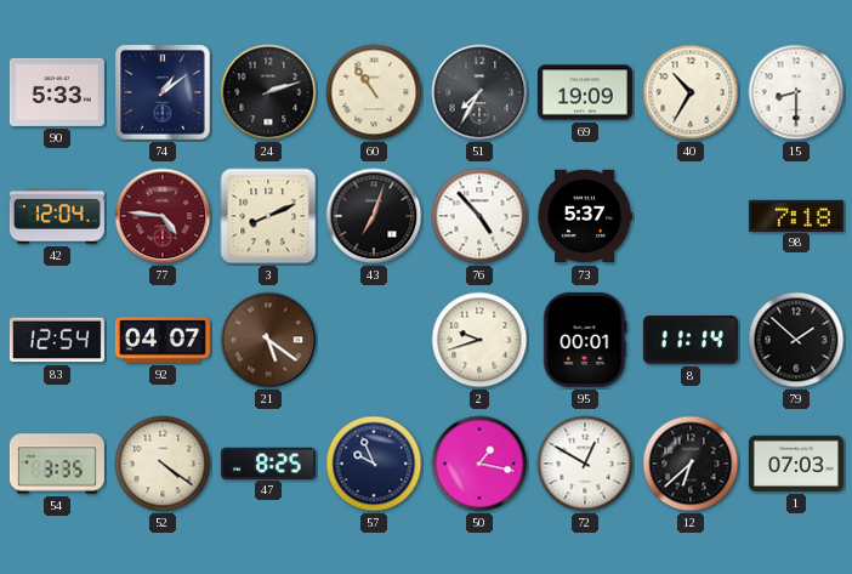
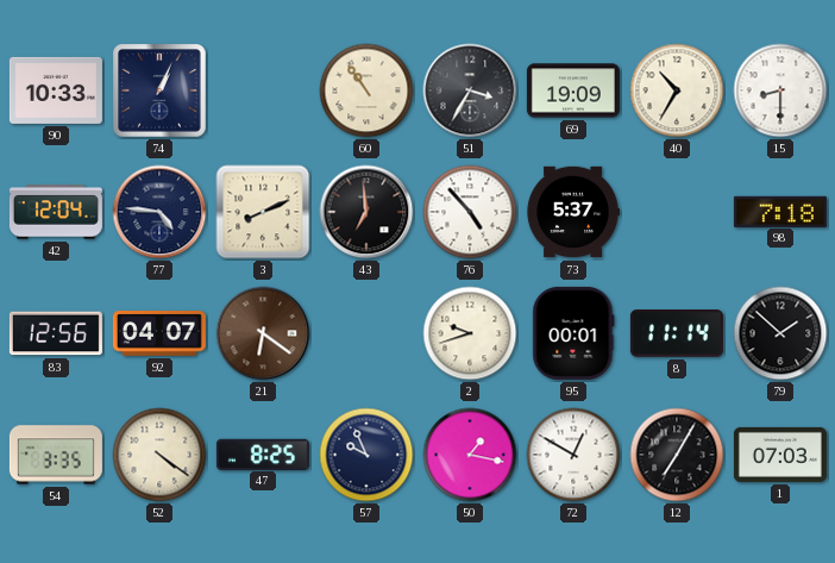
90: 5:33 -> 10:33 (56, 90)
74: 1:09 -> 1:04 (159, 90)
24: 2:12 -> none (268, 92)
51: 7:35 -> 3:35 (470, 90)
77 dial: burgundy -> navy (159, 212)
43: 7:03 -> 6:59 (366, 212)
83: 12:54 -> 12:56 (56, 333)
21: 5:21 -> 6:21 (263, 333)
12: 6:38 -> 7:05 (677, 455)
